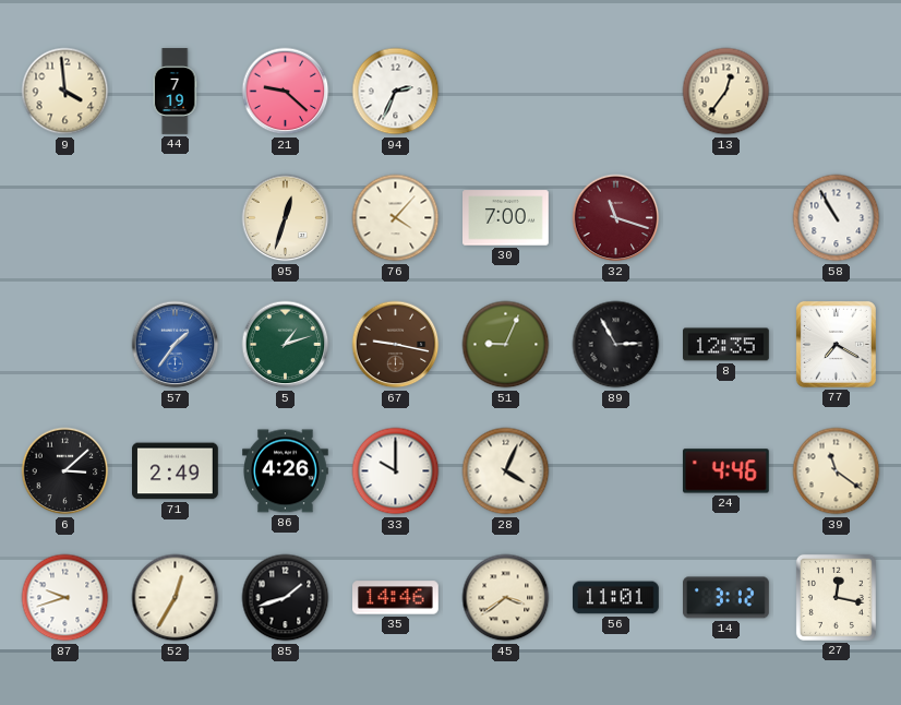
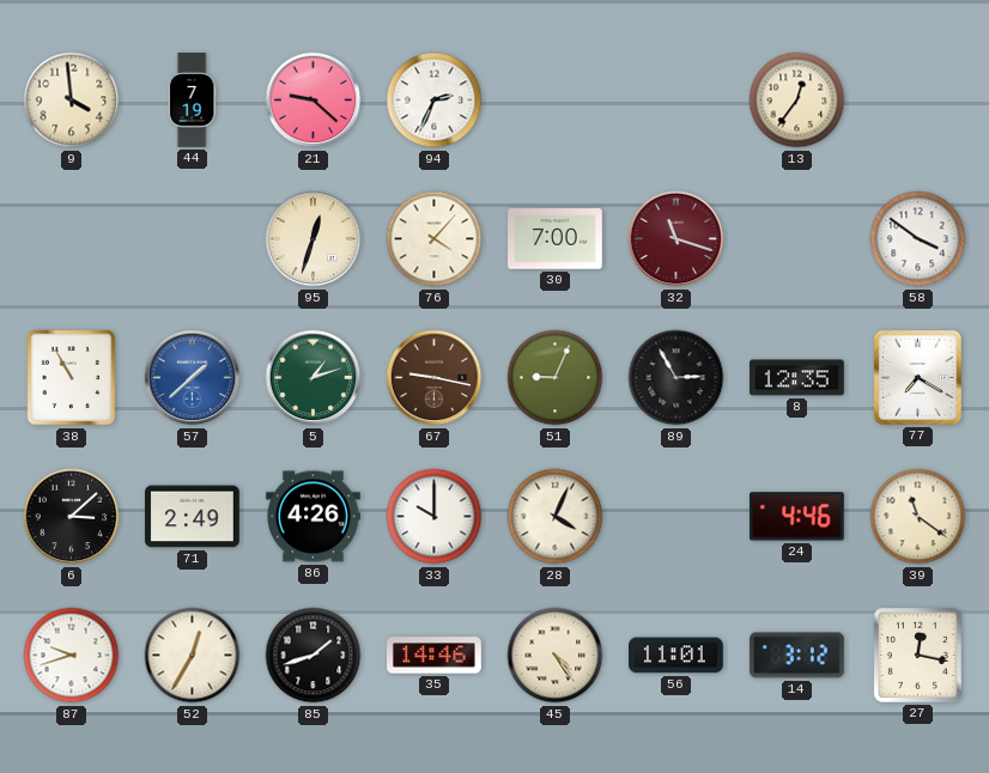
58: 10:55 -> 3:51 (918, 239)
38: none -> 10:55 (72, 378)
57: 1:36 -> 1:38 (193, 378)
45: 3:39 -> 4:24 (556, 656)
